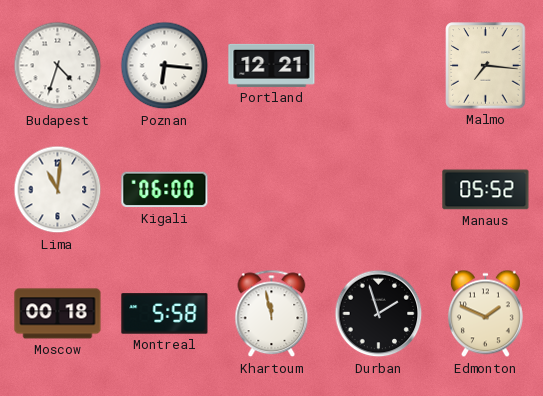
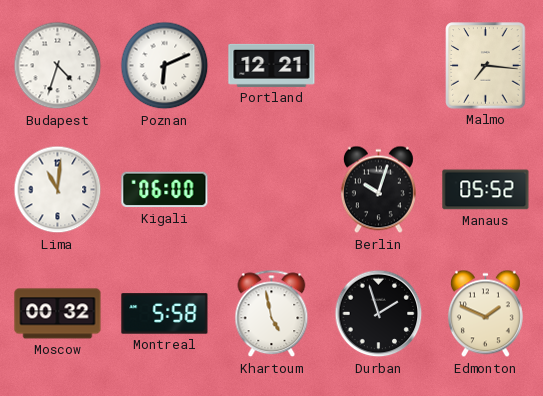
Poznan: 6:16 -> 6:11 (165, 66)
Berlin: none -> 10:03 (378, 190)
Moscow: 00:18 -> 00:32 (58, 314)
Khartoum: 11:58 -> 4:58 (272, 314)
